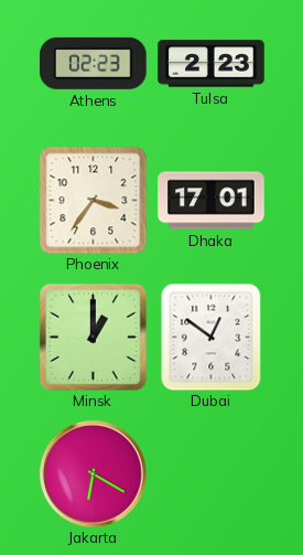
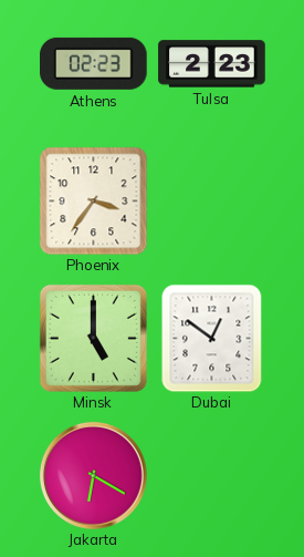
Dhaka: 17:01 -> none (212, 201)
Minsk: 1:00 -> 5:00 (93, 338)
